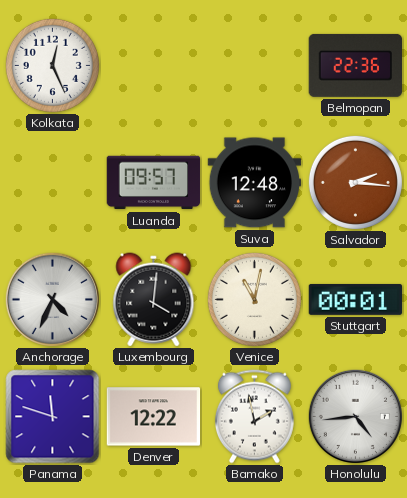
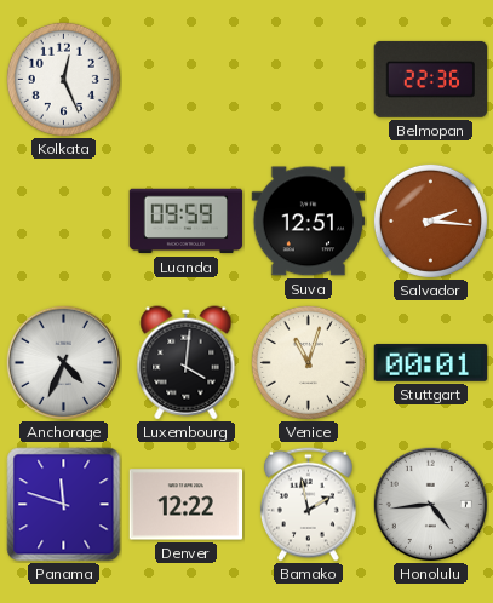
Luanda: 09:57 -> 09:59 (187, 222)
Suva: 12:48 -> 12:51 (309, 222)
Venice: 11:02 -> 11:03 (308, 362)
